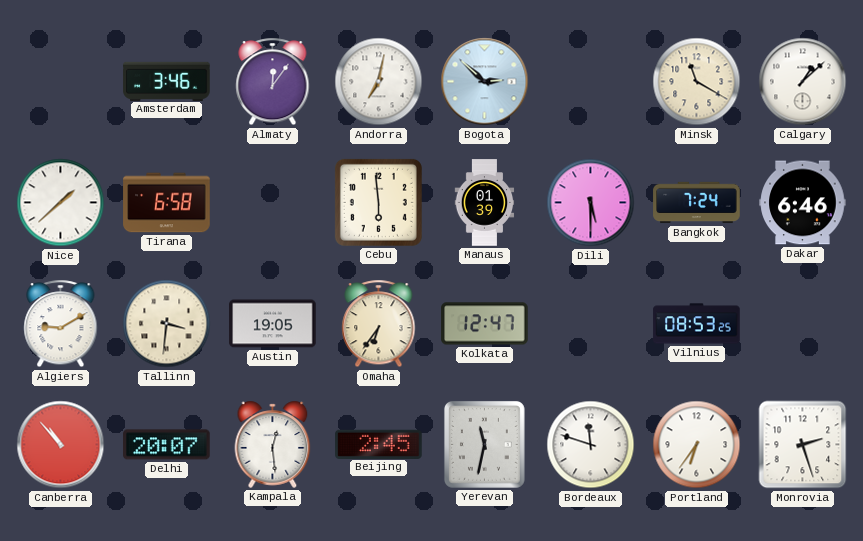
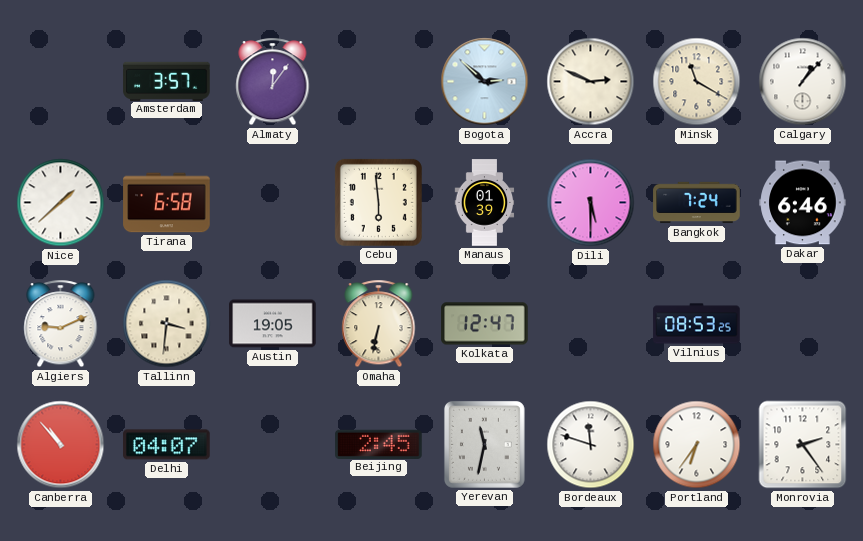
Amsterdam: 3:46 -> 3:57 (167, 81)
Andorra: 7:02 -> none (379, 82)
Accra: none -> 2:49 (591, 82)
Calgary: 1:08 -> 1:07 (803, 82)
Algiers: 9:10 -> 9:11 (61, 324)
Omaha: 6:36 -> 6:32 (379, 324)
Delhi: 20:07 -> 04:07 (167, 445)
Kampala: 12:29 -> none (273, 444)
Monrovia: 2:27 -> 2:24 (803, 445)
